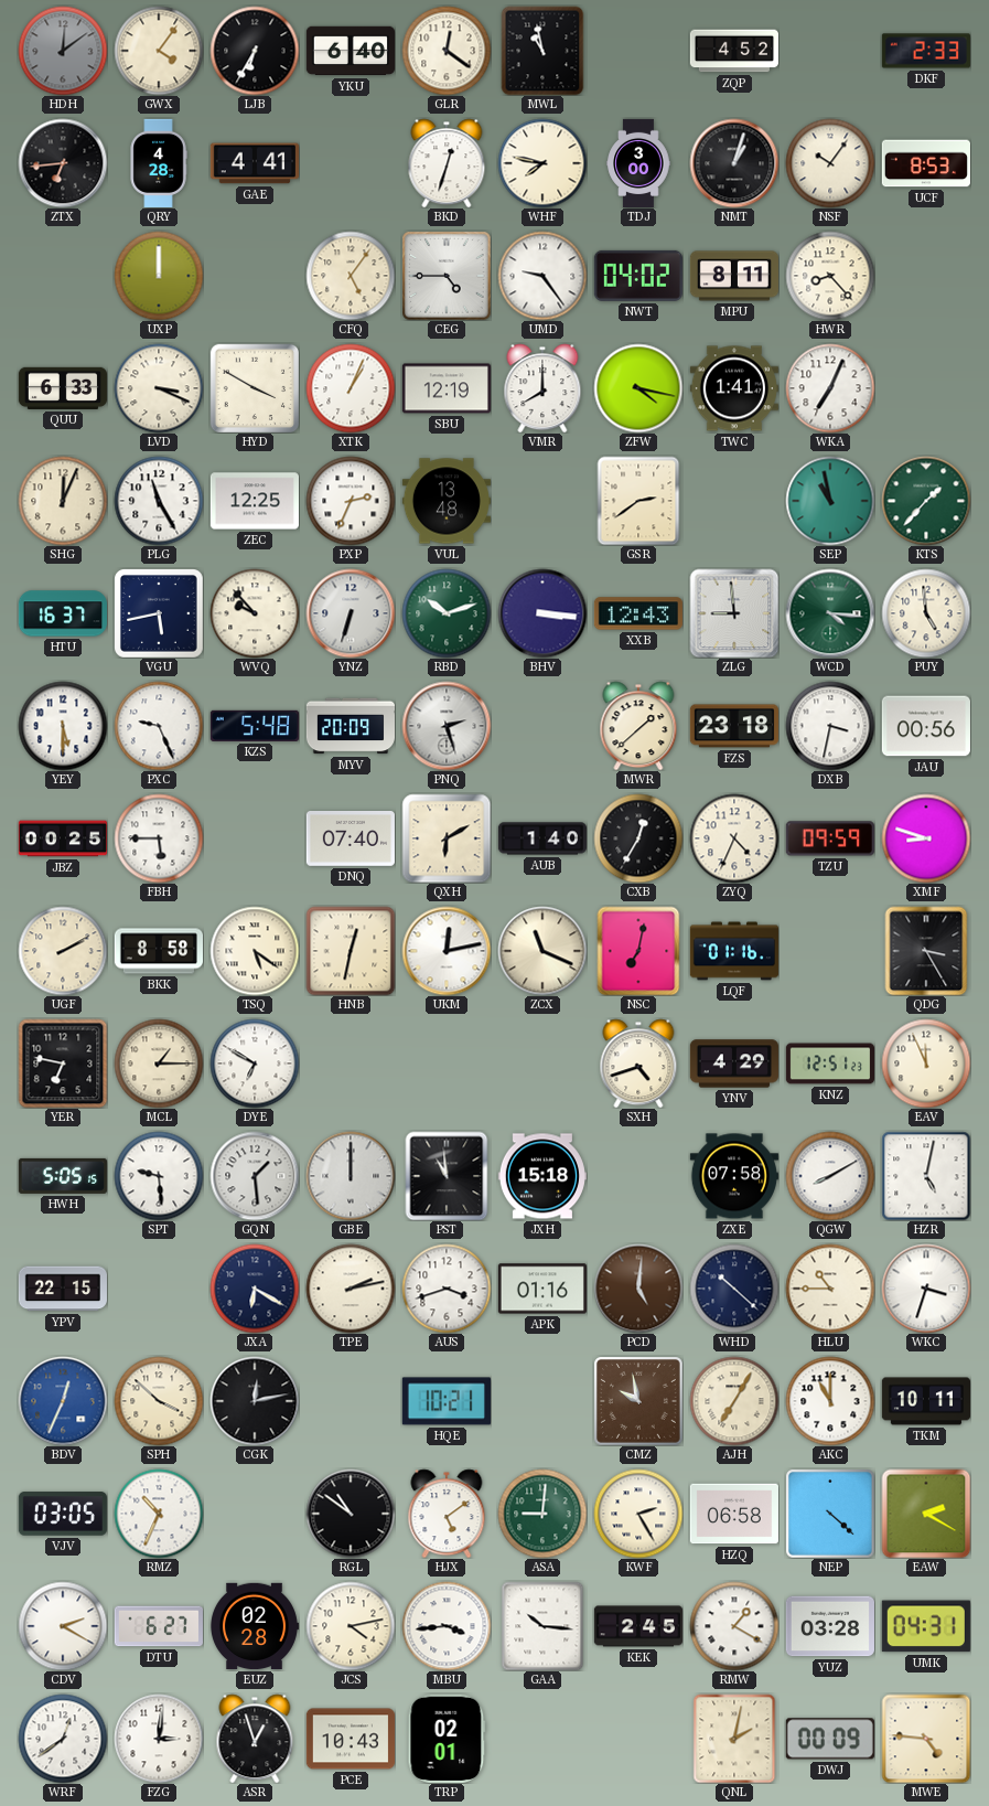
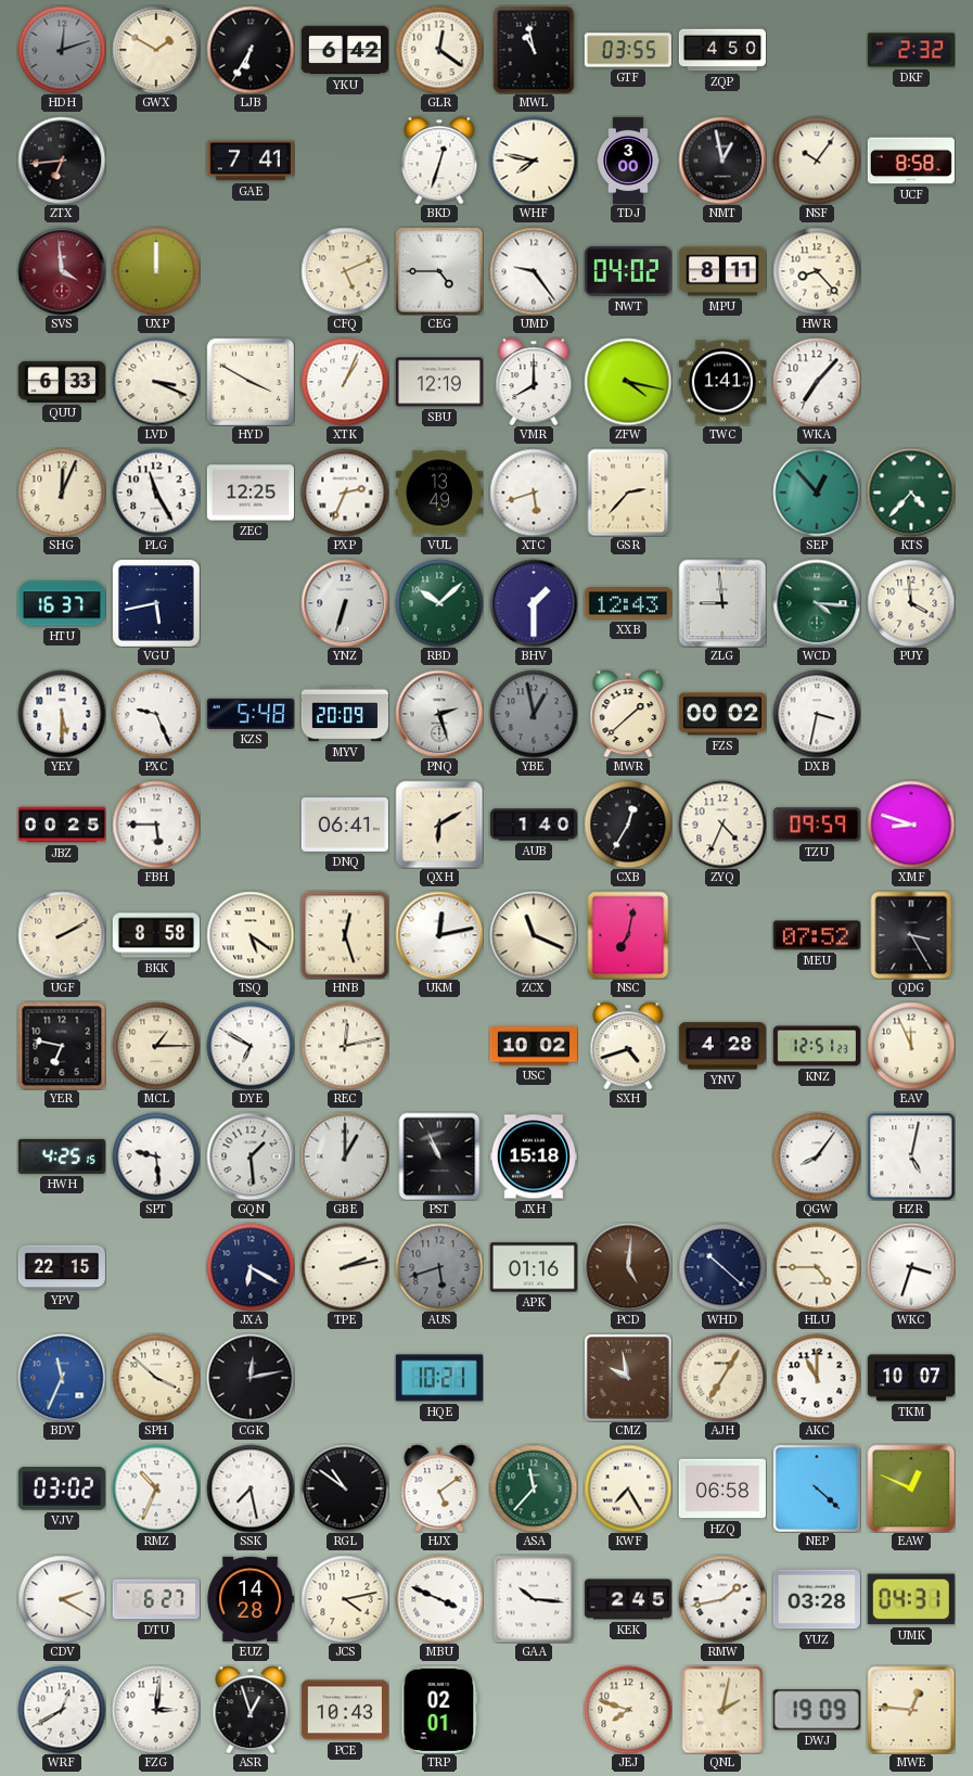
HDH: 12:09 -> 12:12 (62, 50)
GWX: 4:06 -> 1:50 (156, 50)
YKU: 6:40 -> 6:42 (344, 50)
GTF: none -> 03:55 (628, 50)
ZQP: 4:52 -> 4:50 (721, 50)
DKF: 2:33 -> 2:32 (911, 50)
QRY: 4:28 -> none (159, 162)
GAE: 4:41 -> 7:41 (251, 161)
NMT: 1:03 -> 12:58 (722, 161)
UCF: 8:53 -> 8:58 (911, 161)
SVS: none -> 3:59 (62, 271)
CFQ: 5:06 -> 5:11 (345, 271)
WKA: 7:04 -> 7:07 (817, 382)
VUL: 13:48 -> 13:49 (439, 493)
XTC: none -> 5:42 (534, 493)
GSR: 2:39 -> 2:37 (628, 493)
SEP: 10:58 -> 12:53 (817, 493)
KTS: 1:37 -> 4:37 (911, 493)
WVQ: 9:53 -> none (255, 613)
RBD: 10:12 -> 10:08 (439, 603)
BHV: 3:16 -> 1:30 (534, 603)
PUY: 4:59 -> 3:59 (911, 603)
YBE: none -> 12:58 (534, 714)
FZS: 23:18 -> 00:02 (722, 714)
JAU: 00:56 -> none (926, 726)
DNQ: 07:40 -> 06:41 (345, 826)
HNB: 12:32 -> 12:27 (345, 935)
LQF: 01:16 -> none (734, 951)
MEU: none -> 07:52 (817, 935)
REC: none -> 12:13 (345, 1046)
USC: none -> 10:02 (533, 1046)
YNV: 4:29 -> 4:28 (722, 1046)
HWH: 5:05 -> 4:25 (62, 1157)
GBE: 12:00 -> 1:00 (345, 1157)
PST: 10:59 -> 10:56 (439, 1157)
ZXE: 07:58 -> none (734, 1176)
QGW: 8:10 -> 8:06 (817, 1157)
AUS: 3:42 -> 5:42 (439, 1267)
AUS dial: white -> grey (439, 1267)
HLU: 10:45 -> 4:45 (817, 1267)
BDV: 12:34 -> 11:34 (62, 1378)
TKM: 10:11 -> 10:07 (910, 1378)
VJV: 03:05 -> 03:02 (62, 1488)
SSK: none -> 7:28 (251, 1488)
ASA: 9:01 -> 11:37 (534, 1488)
KWF: 2:25 -> 7:25 (628, 1488)
EAW: 2:20 -> 12:49 (911, 1488)
EUZ: 02:28 -> 14:28 (251, 1599)
MBU: 3:44 -> 3:49 (439, 1599)
RMW: 1:20 -> 1:43 (722, 1599)
WRF: 12:39 -> 12:40 (62, 1710)
JEJ: none -> 7:48 (628, 1710)
DWJ: 00:09 -> 19:09 (817, 1710)
MWE: 4:46 -> 12:46 (911, 1710)
